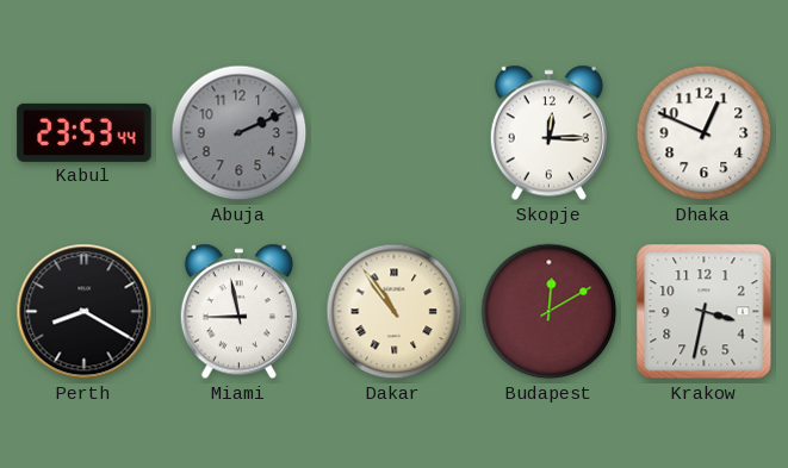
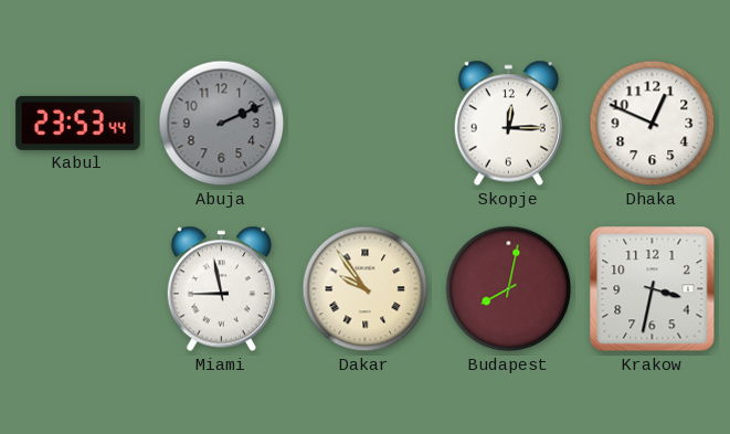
Perth: 8:20 -> none (85, 312)
Dakar: 10:54 -> 9:54 (366, 289)
Budapest: 12:10 -> 8:02 (509, 289)
